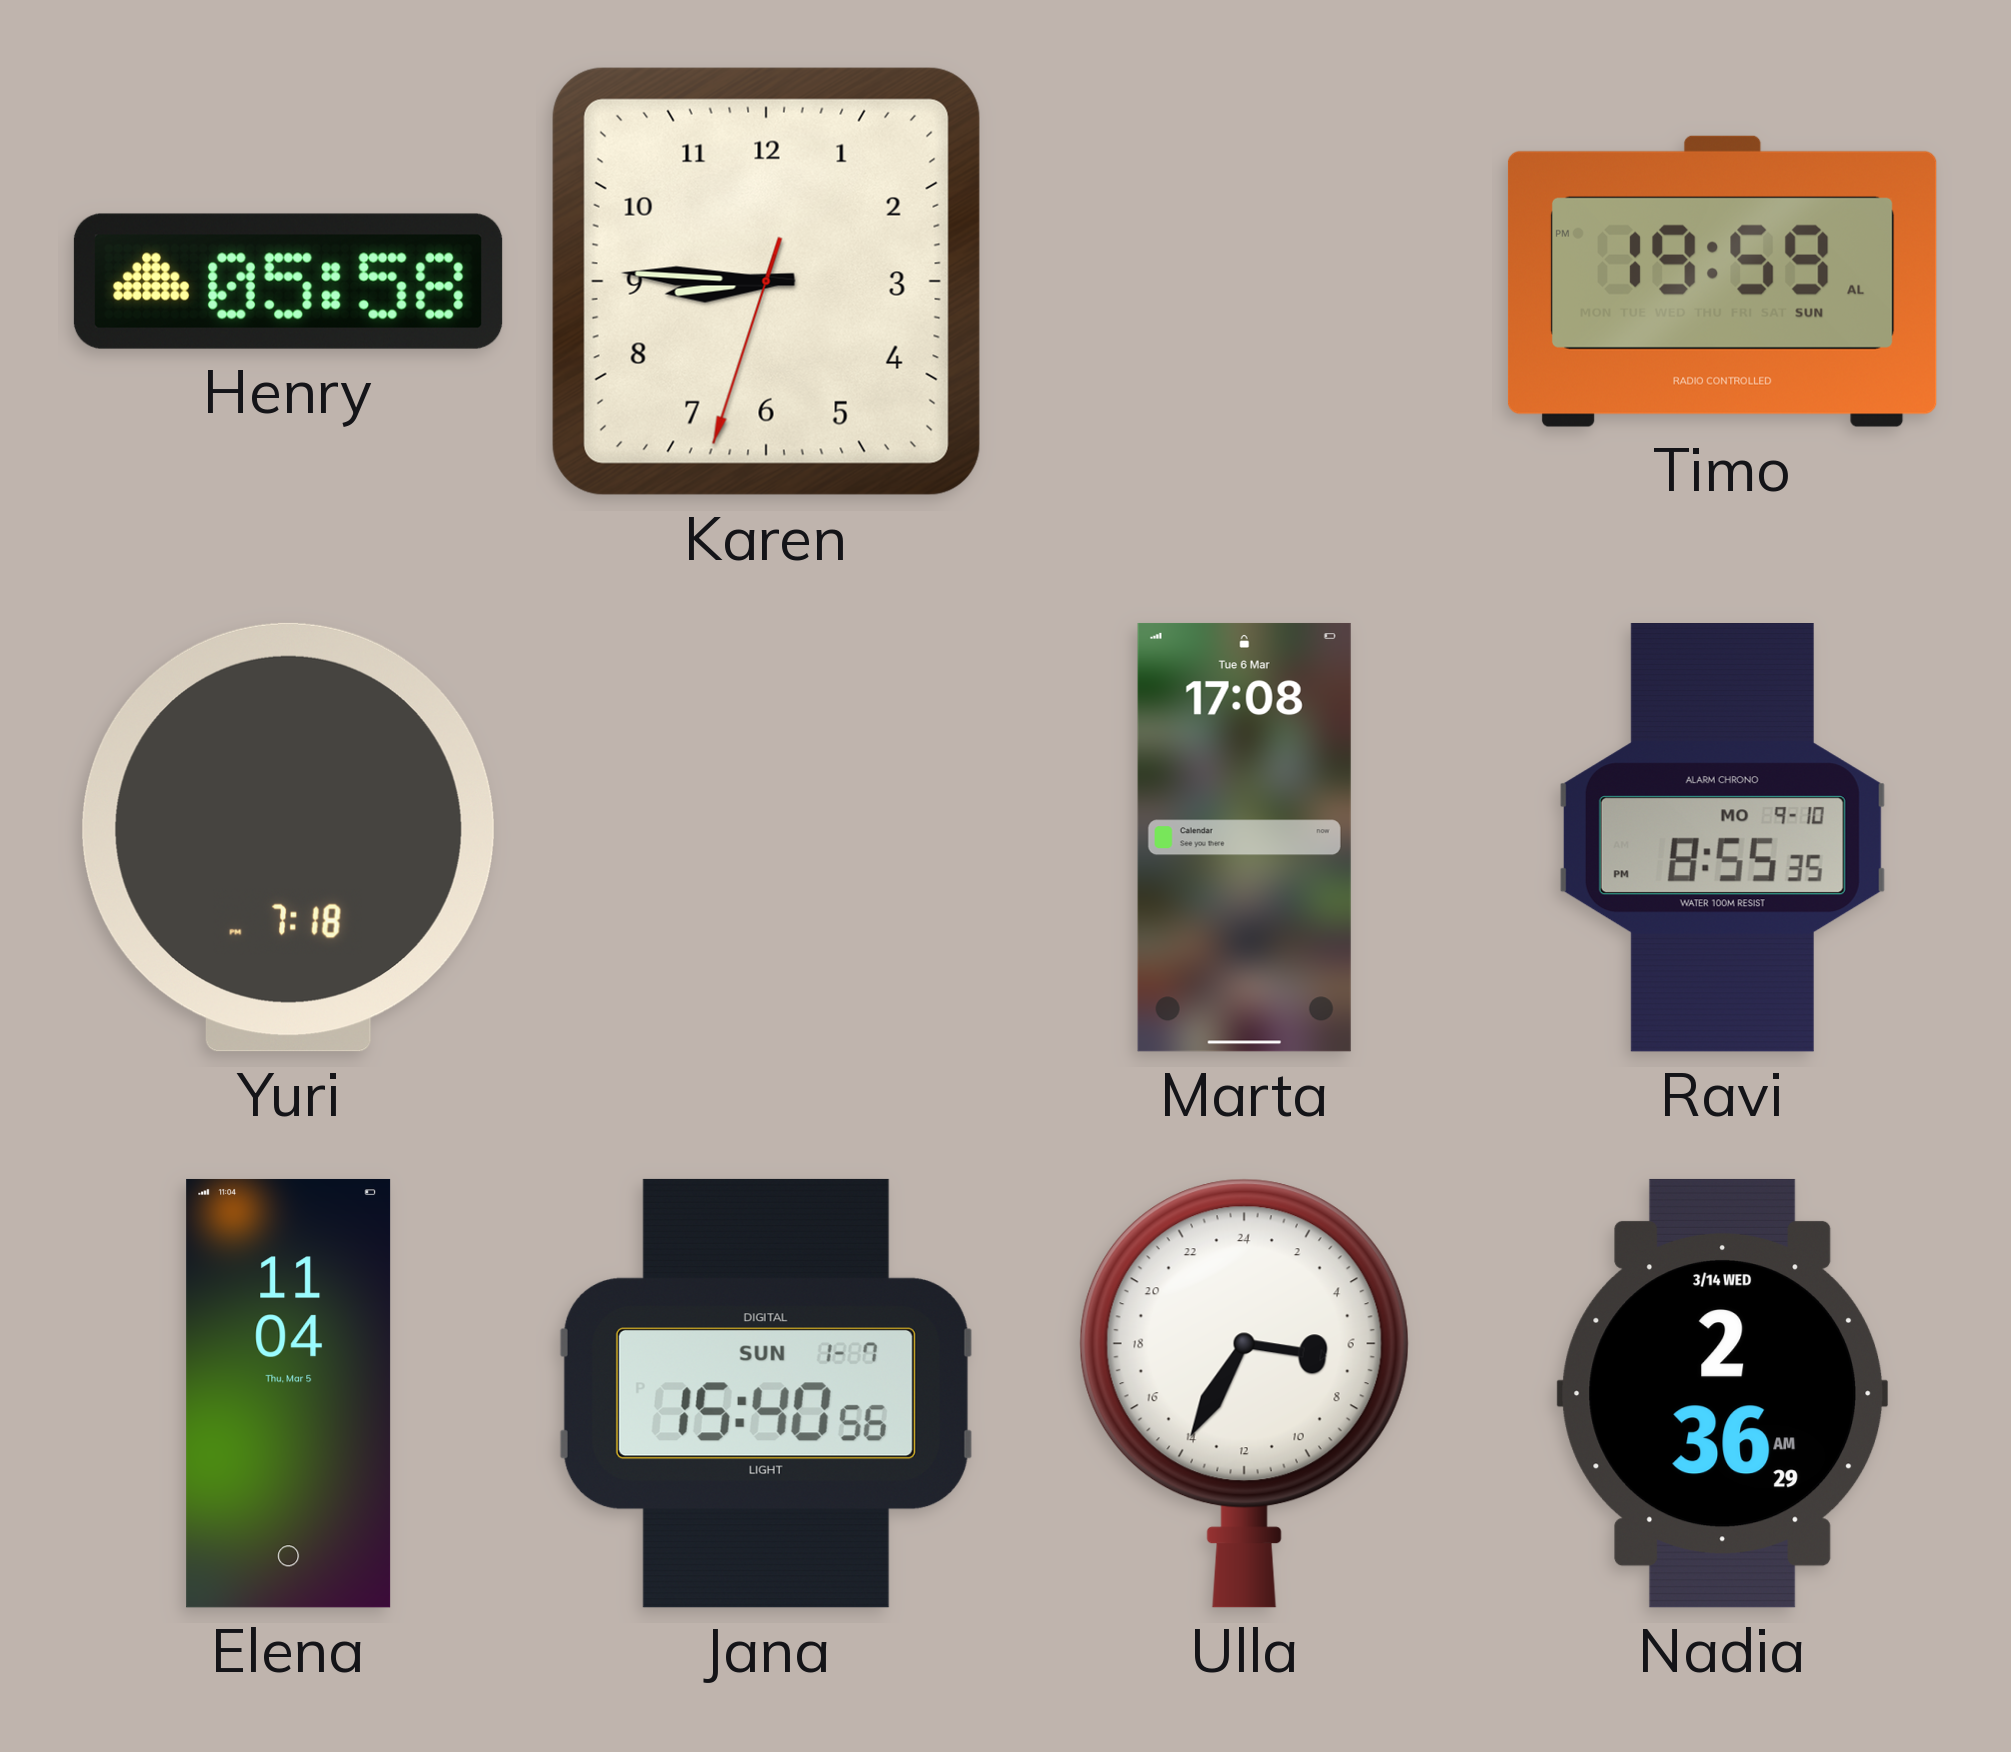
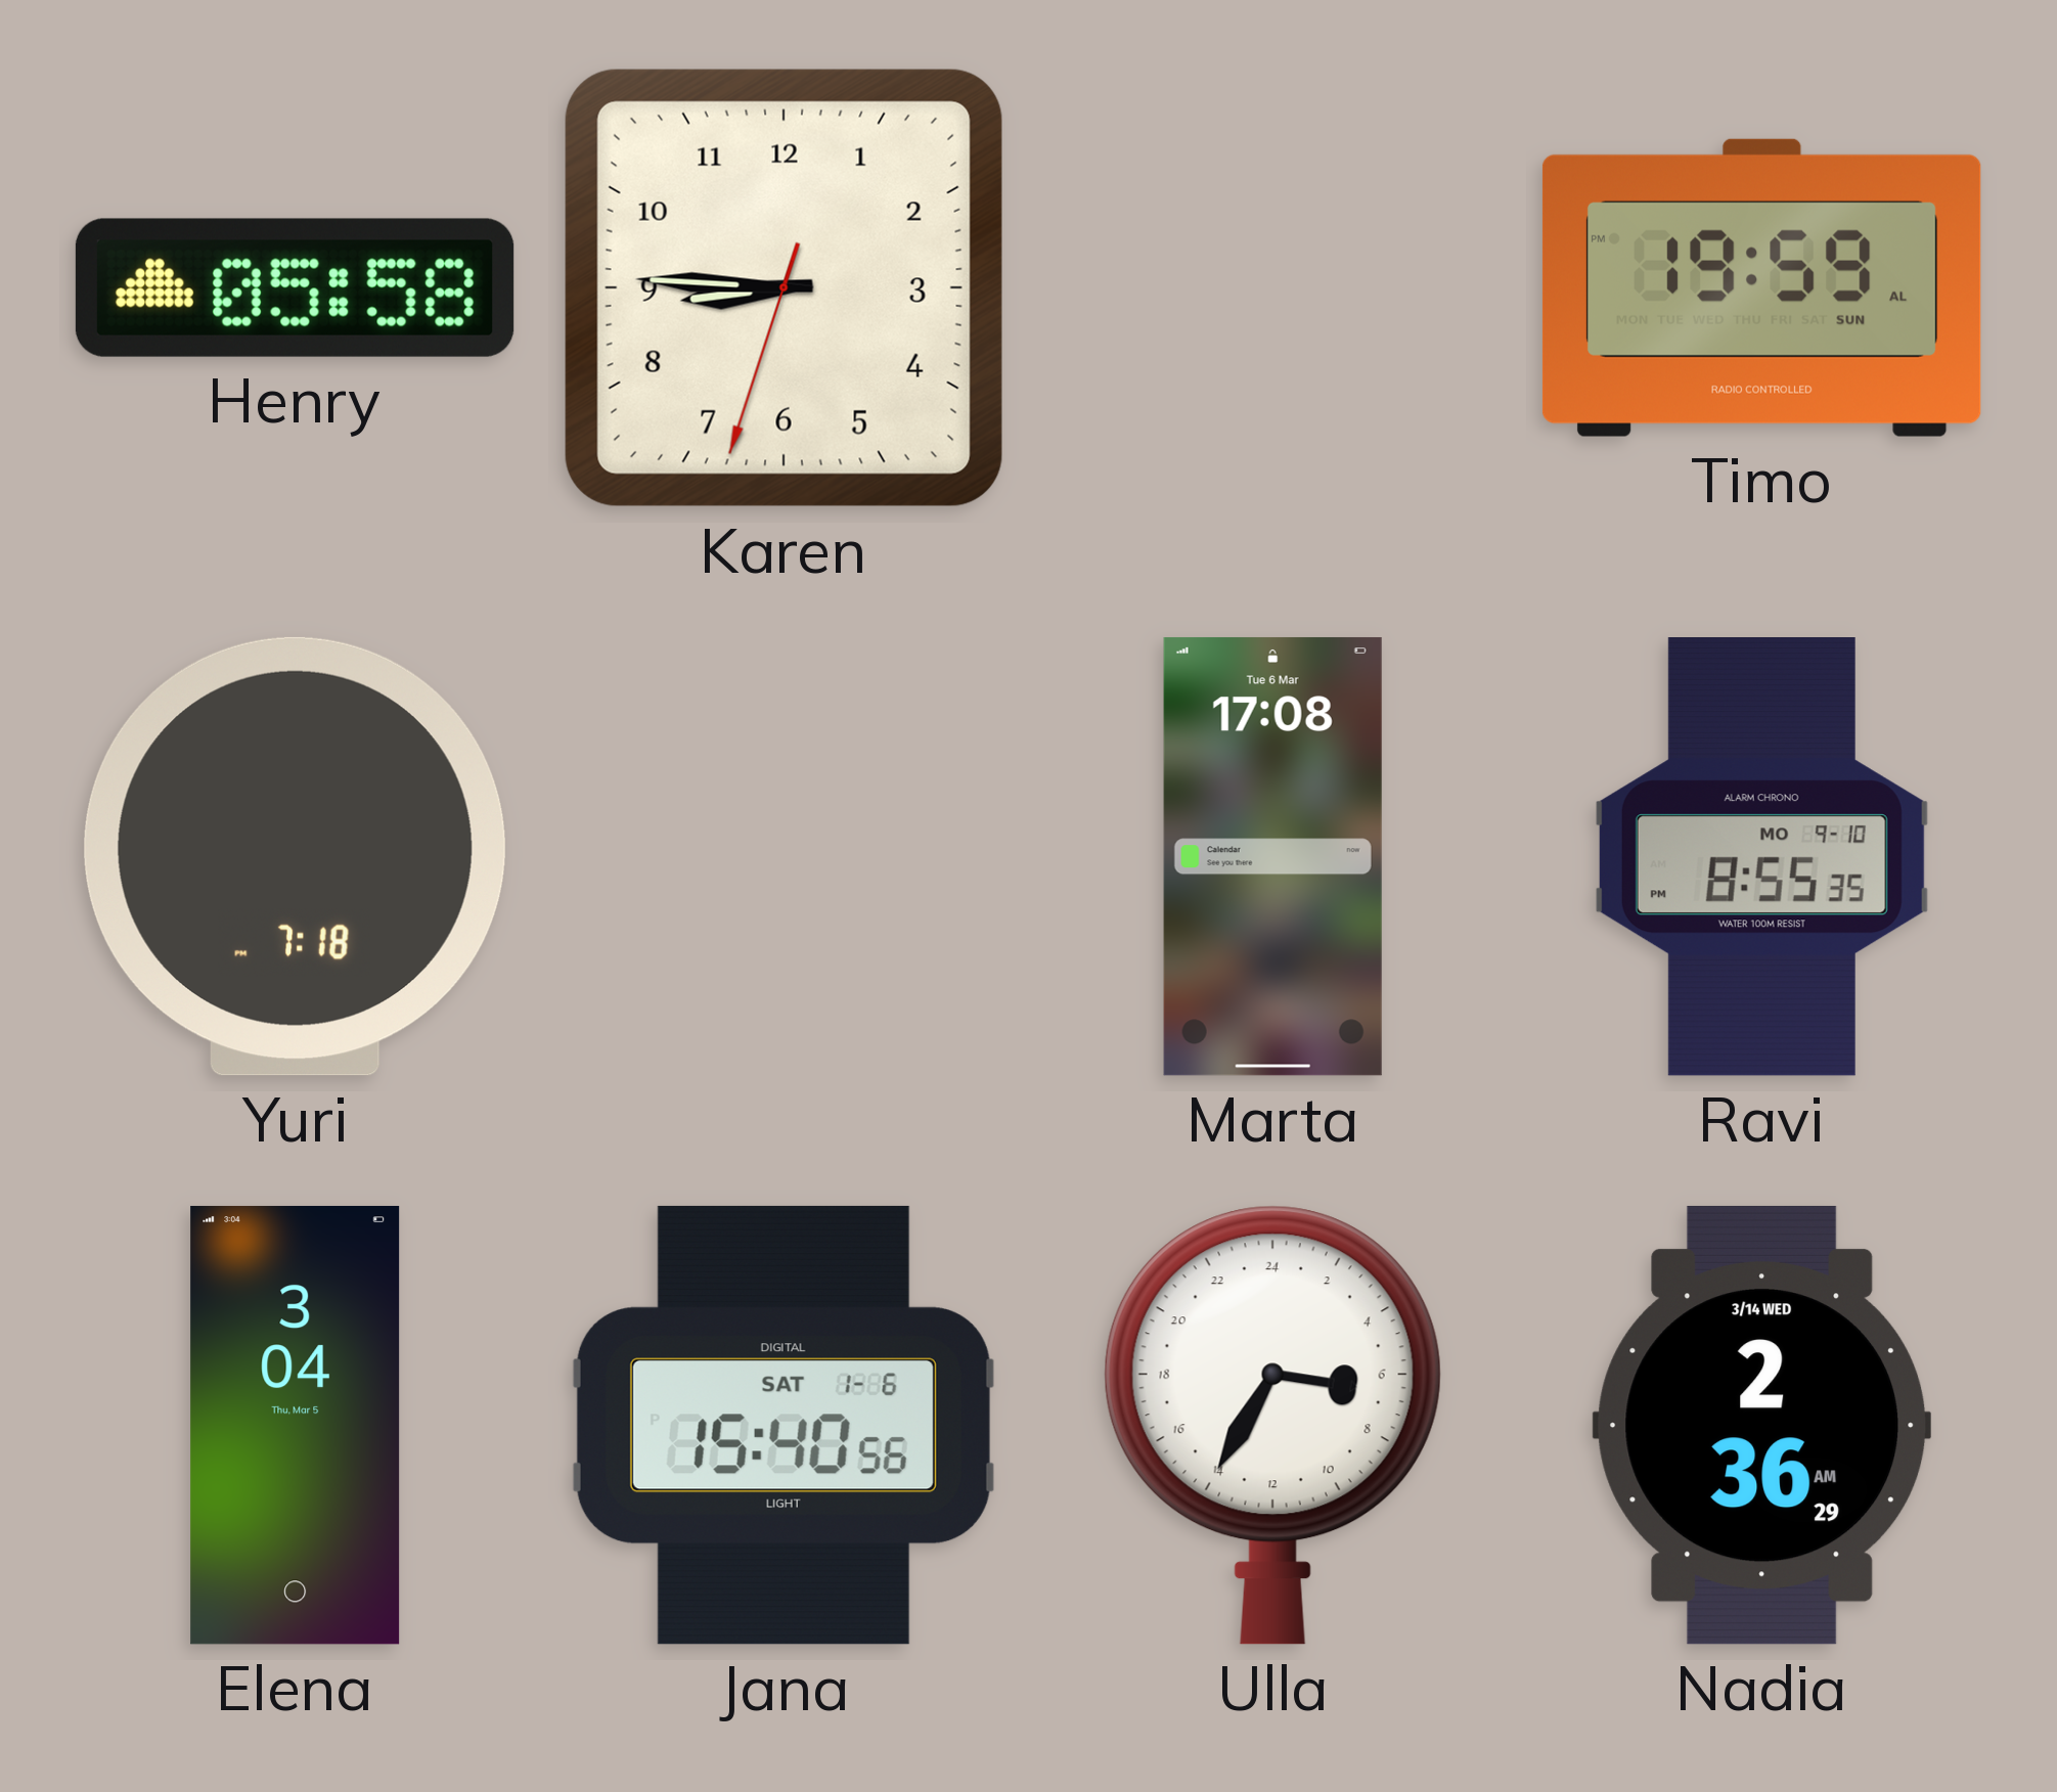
Elena: 11:04 -> 3:04 (296, 1425)
Jana date: SUN 1-7 -> SAT 1-6 (784, 1425)
